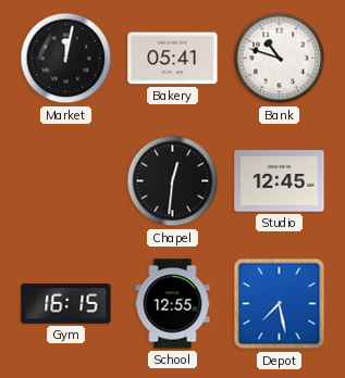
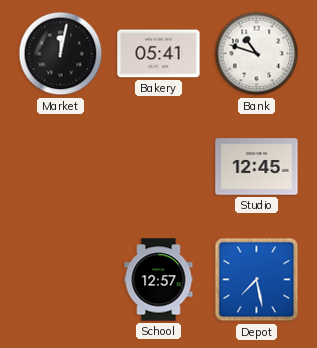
Chapel: 12:31 -> none (173, 181)
Gym: 16:15 -> none (66, 304)
School: 12:55 -> 12:57 (159, 280)
